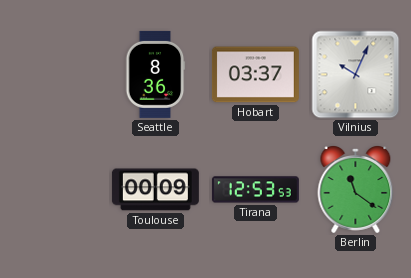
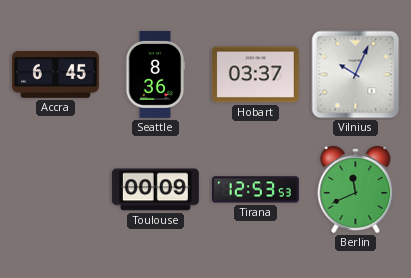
Accra: none -> 6:45 (55, 74)
Berlin: 11:21 -> 11:41 (356, 190)
